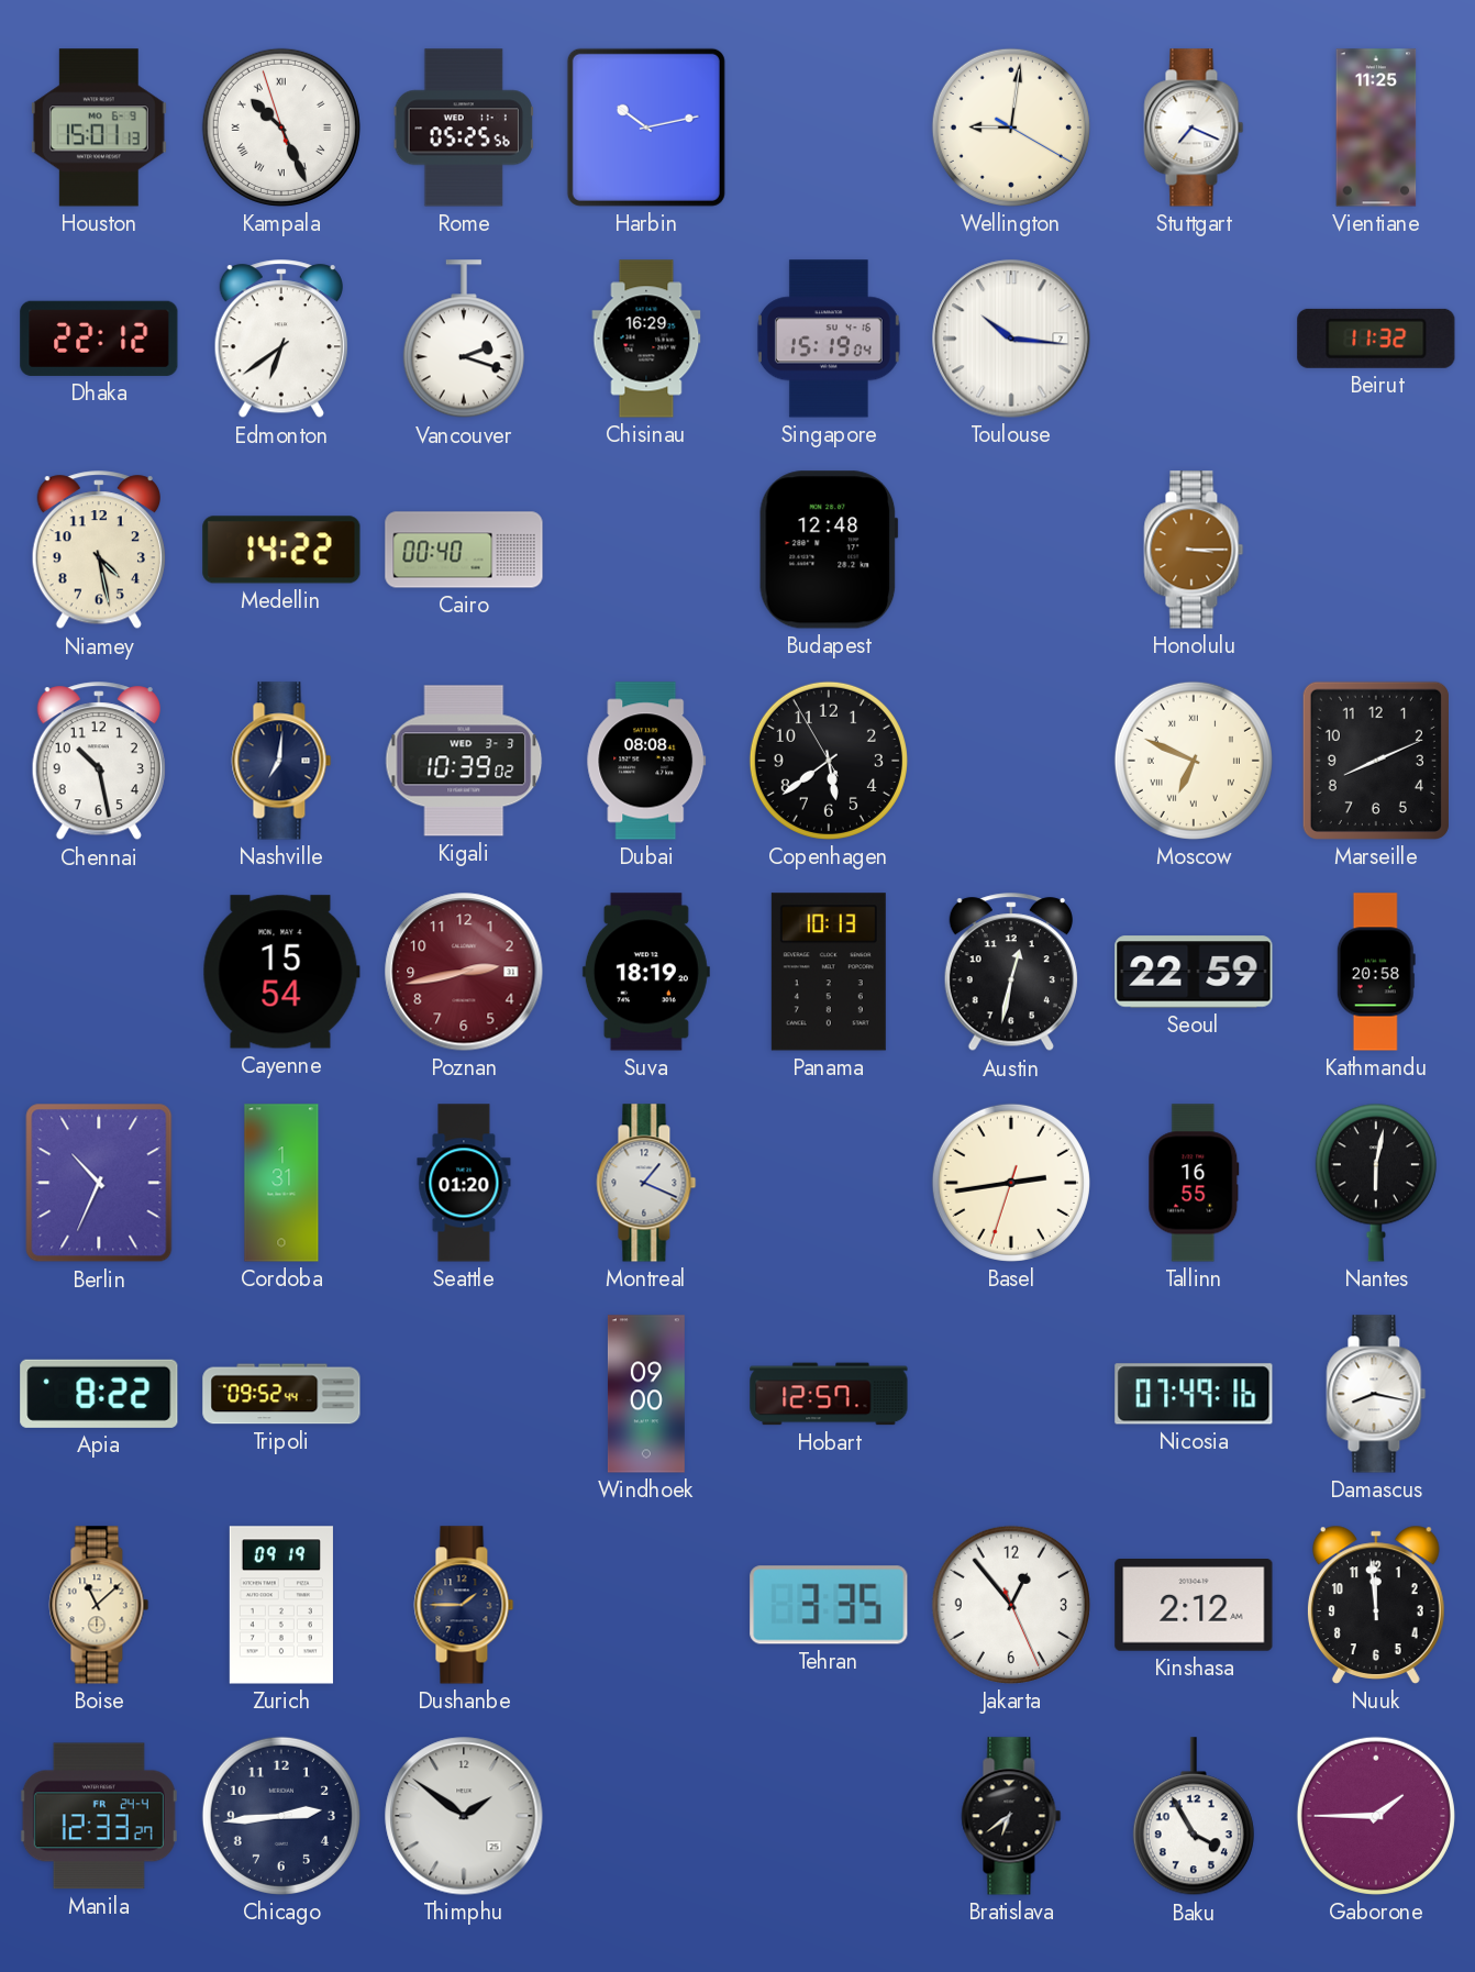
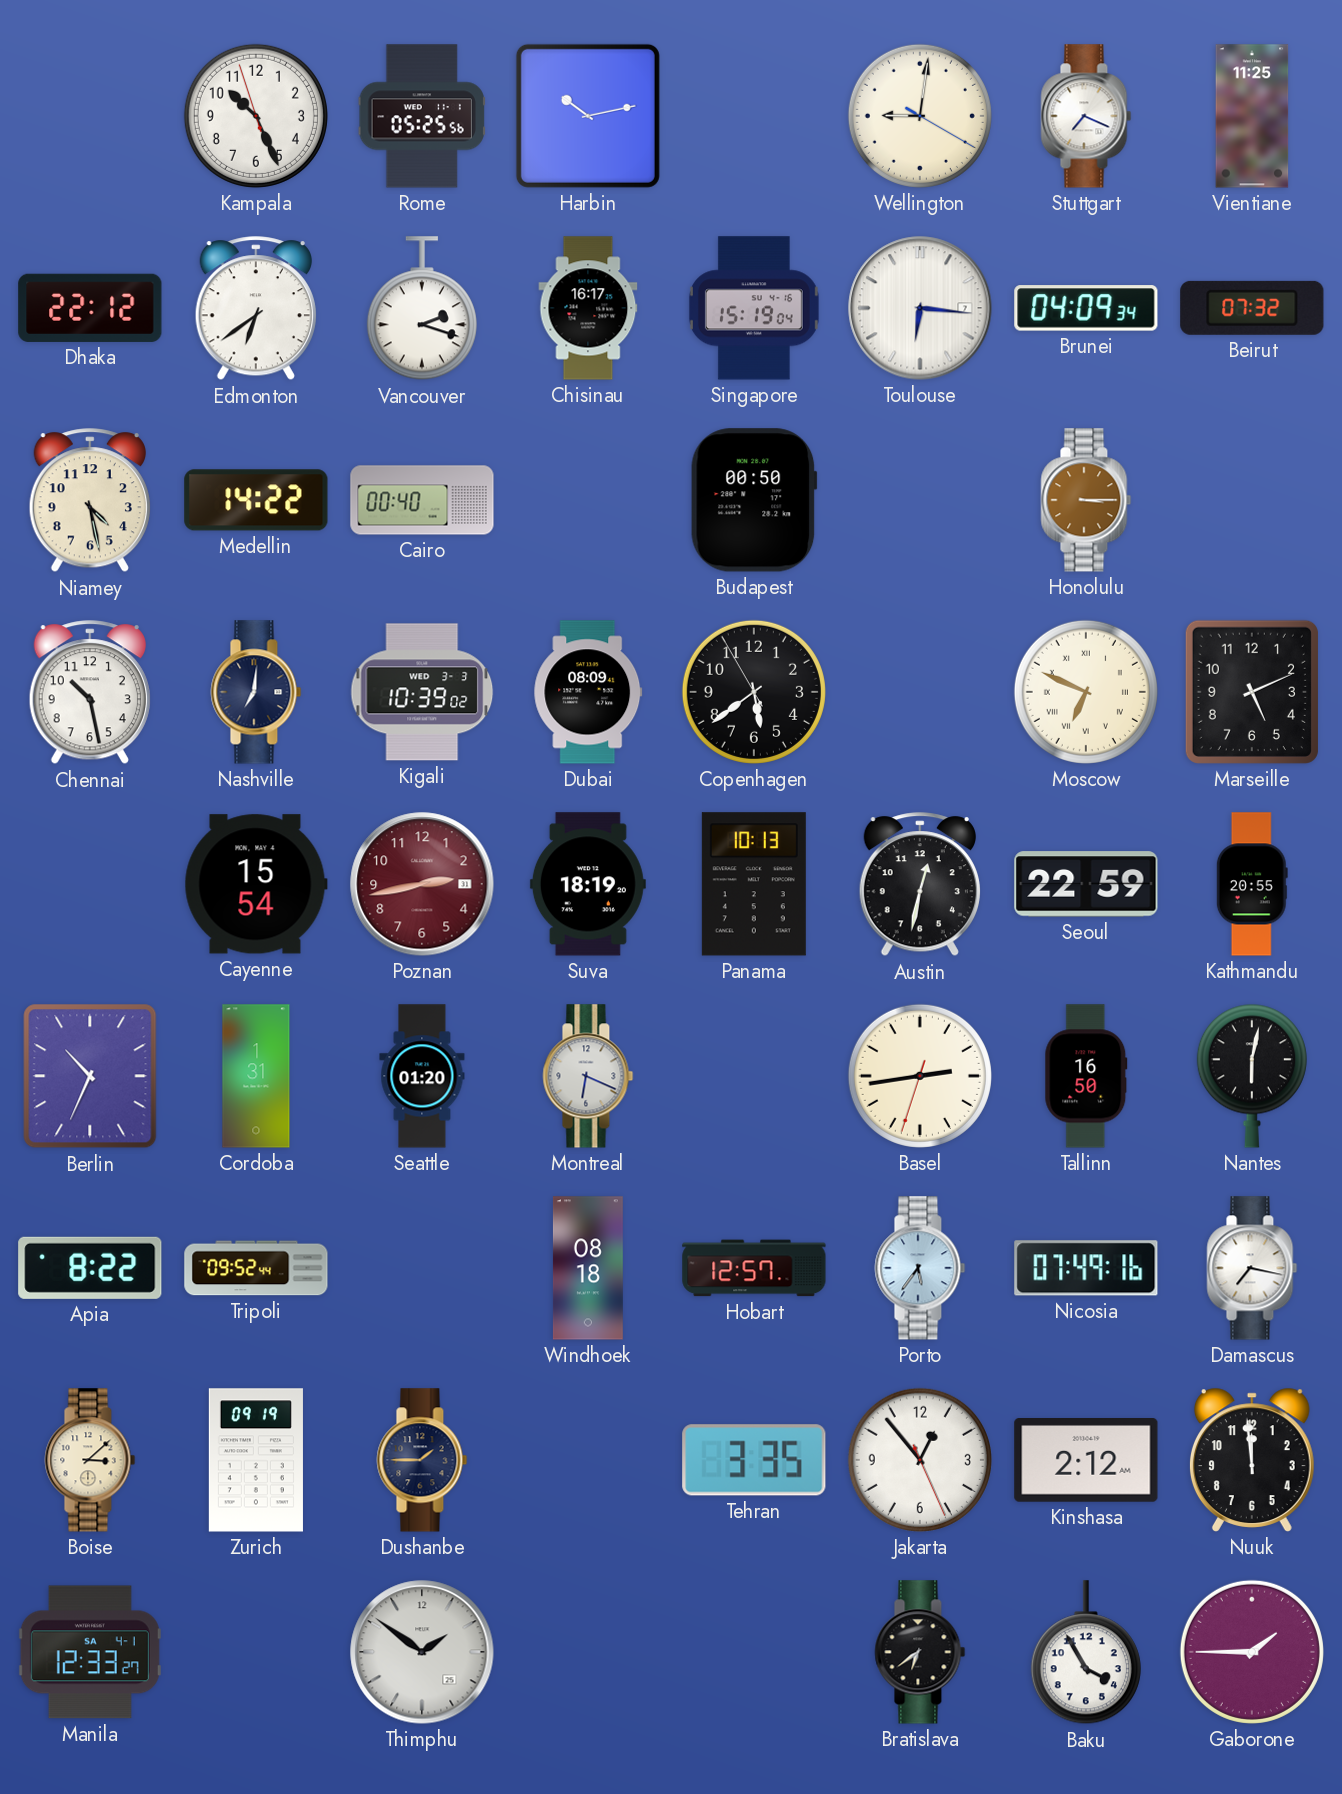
Houston: 15:01 -> none (99, 128)
Kampala numerals: Roman -> Arabic (256, 116)
Chisinau: 16:29 -> 16:17 (588, 308)
Toulouse: 10:16 -> 6:16 (920, 308)
Brunei: none -> 04:09 (1086, 308)
Beirut: 11:32 -> 07:32 (1252, 308)
Budapest: 12:48 -> 00:50 (754, 500)
Dubai: 08:08 -> 08:09 (588, 692)
Marseille: 8:11 -> 5:11 (1252, 692)
Kathmandu: 20:58 -> 20:55 (1252, 884)
Montreal: 1:19 -> 6:19 (588, 1076)
Tallinn: 16:55 -> 16:50 (1086, 1076)
Windhoek: 09:00 -> 08:18 (588, 1268)
Porto: none -> 5:36 (920, 1268)
Damascus: 8:17 -> 7:17 (1252, 1268)
Boise: 11:08 -> 3:08 (90, 1460)
Manila date: FR 24-4 -> SA 4-1 (90, 1652)
Chicago: 2:44 -> none (281, 1816)
